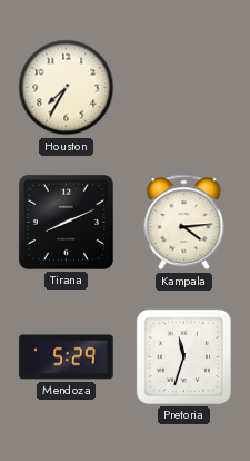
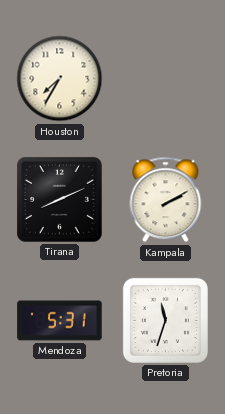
Kampala: 4:14 -> 2:10 (166, 200)
Mendoza: 5:29 -> 5:31 (60, 321)
